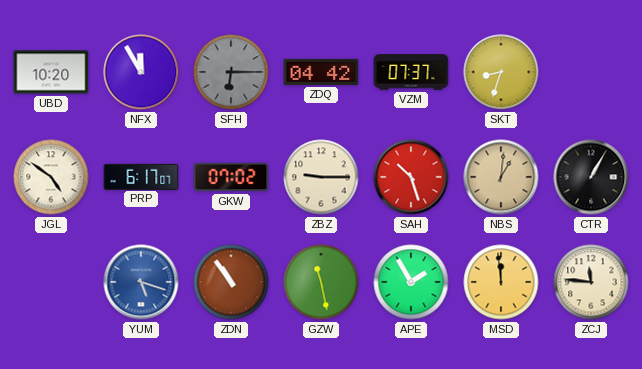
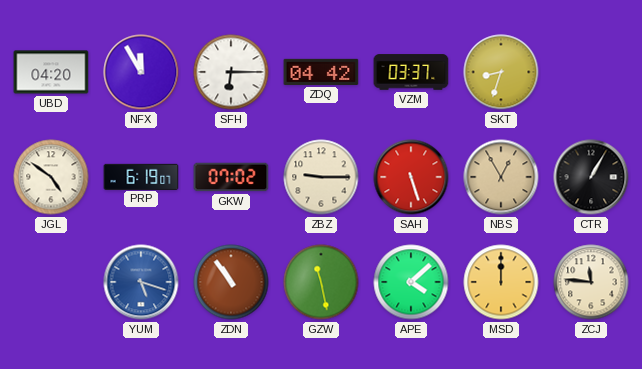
UBD: 10:20 -> 04:20 (51, 72)
SFH dial: grey -> white (231, 72)
VZM: 07:37 -> 03:37 (411, 72)
PRP: 6:17 -> 6:19 (141, 176)
SAH: 10:27 -> 5:27 (411, 177)
NBS: 1:01 -> 12:55 (501, 177)
APE: 1:55 -> 4:08 (411, 282)
MSD: 11:59 -> 12:00 (501, 282)
